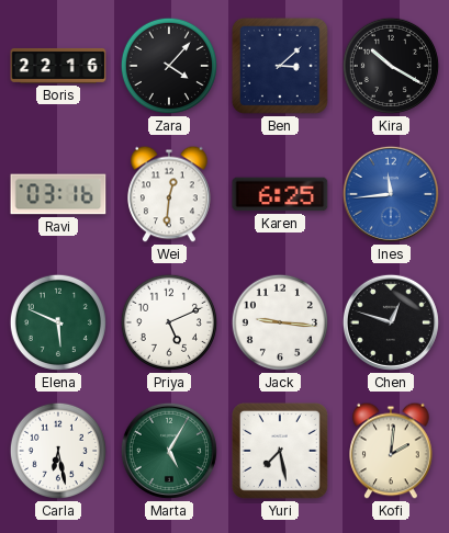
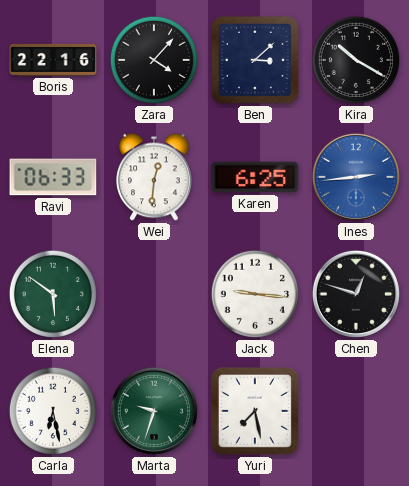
Ravi: 03:16 -> 06:33 (53, 177)
Ines: 11:44 -> 2:44 (356, 177)
Elena: 5:49 -> 5:51 (53, 294)
Priya: 5:11 -> none (169, 322)
Marta: 5:05 -> 9:33 (154, 411)
Kofi: 2:01 -> none (391, 451)
